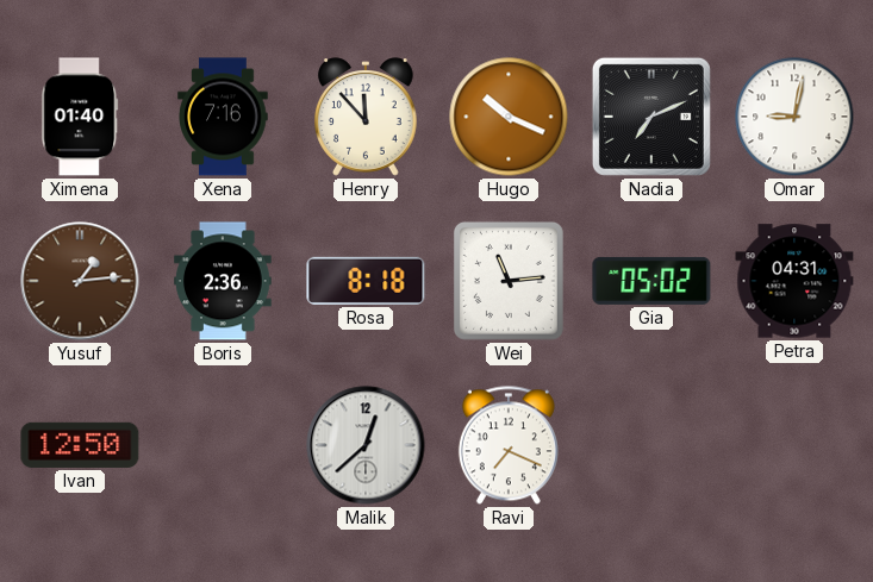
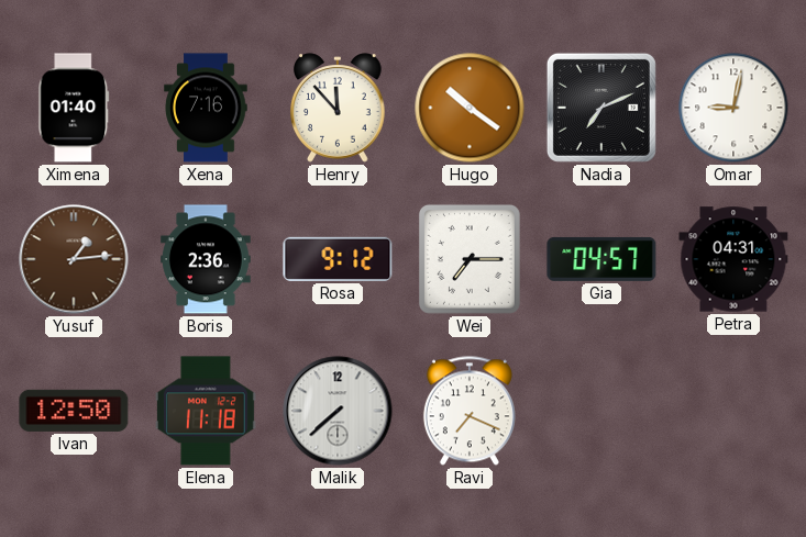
Hugo: 10:19 -> 10:21 (470, 108)
Rosa: 8:18 -> 9:12 (338, 259)
Wei: 11:14 -> 7:15 (470, 259)
Gia: 05:02 -> 04:57 (601, 259)
Elena: none -> 11:18 (206, 411)
Malik: 12:38 -> 7:38 (338, 411)
